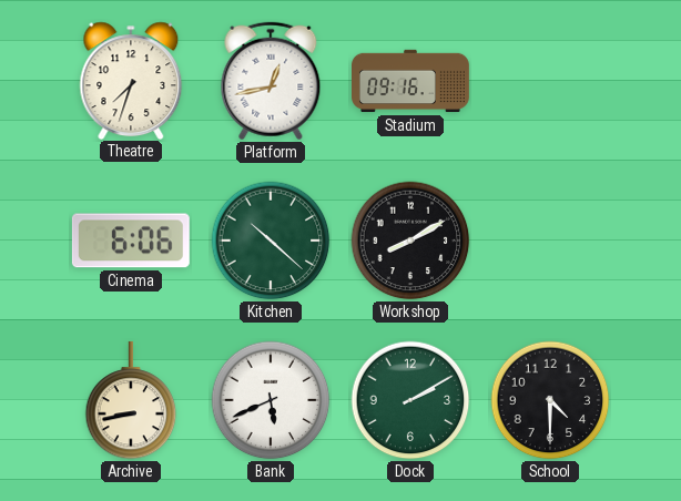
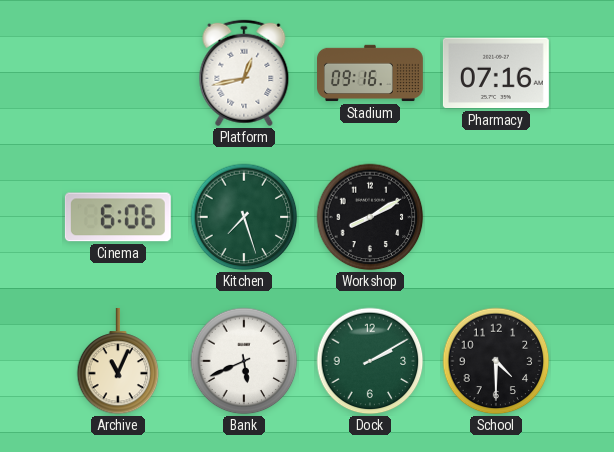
Theatre: 7:33 -> none (131, 80)
Pharmacy: none -> 07:16 (496, 73)
Kitchen: 10:22 -> 7:27 (244, 217)
Archive: 8:43 -> 11:04 (118, 361)
